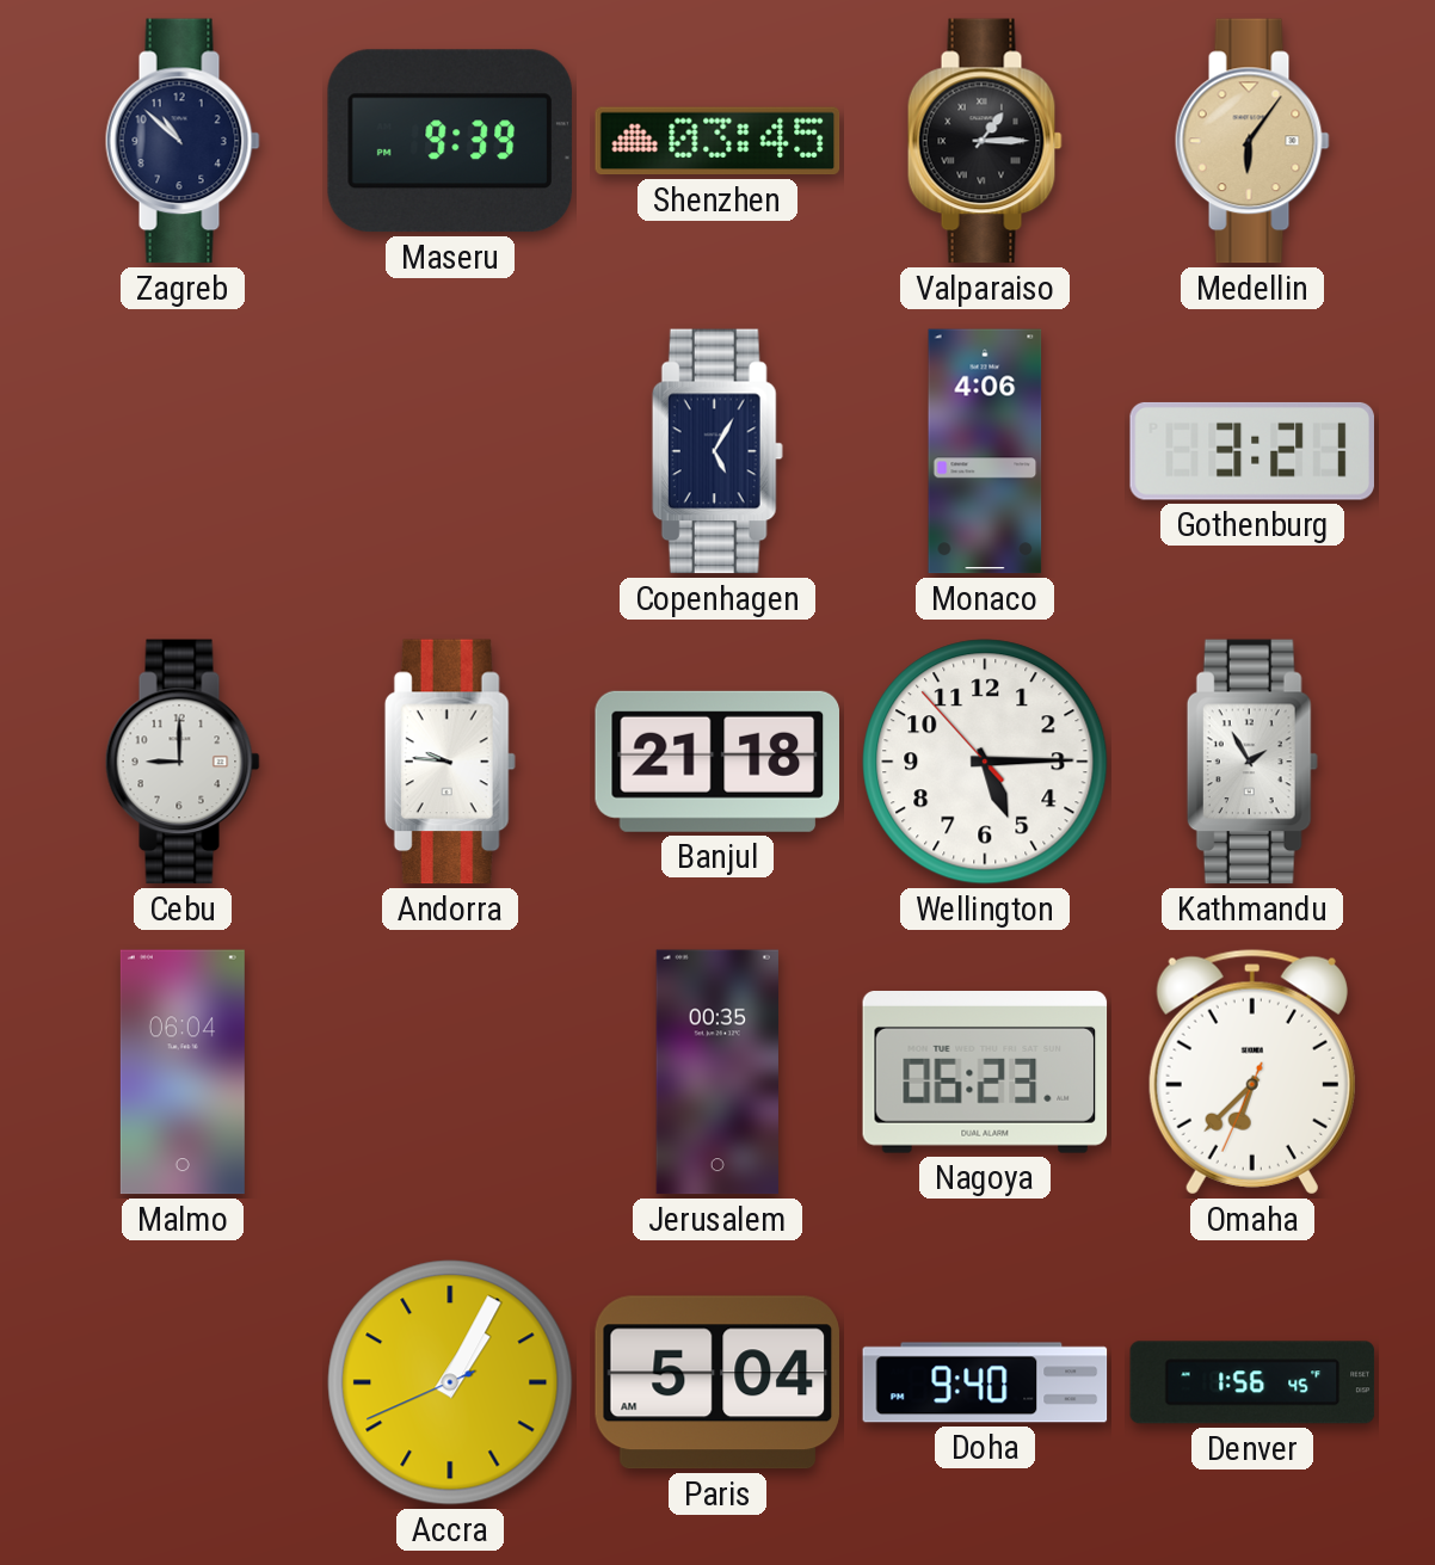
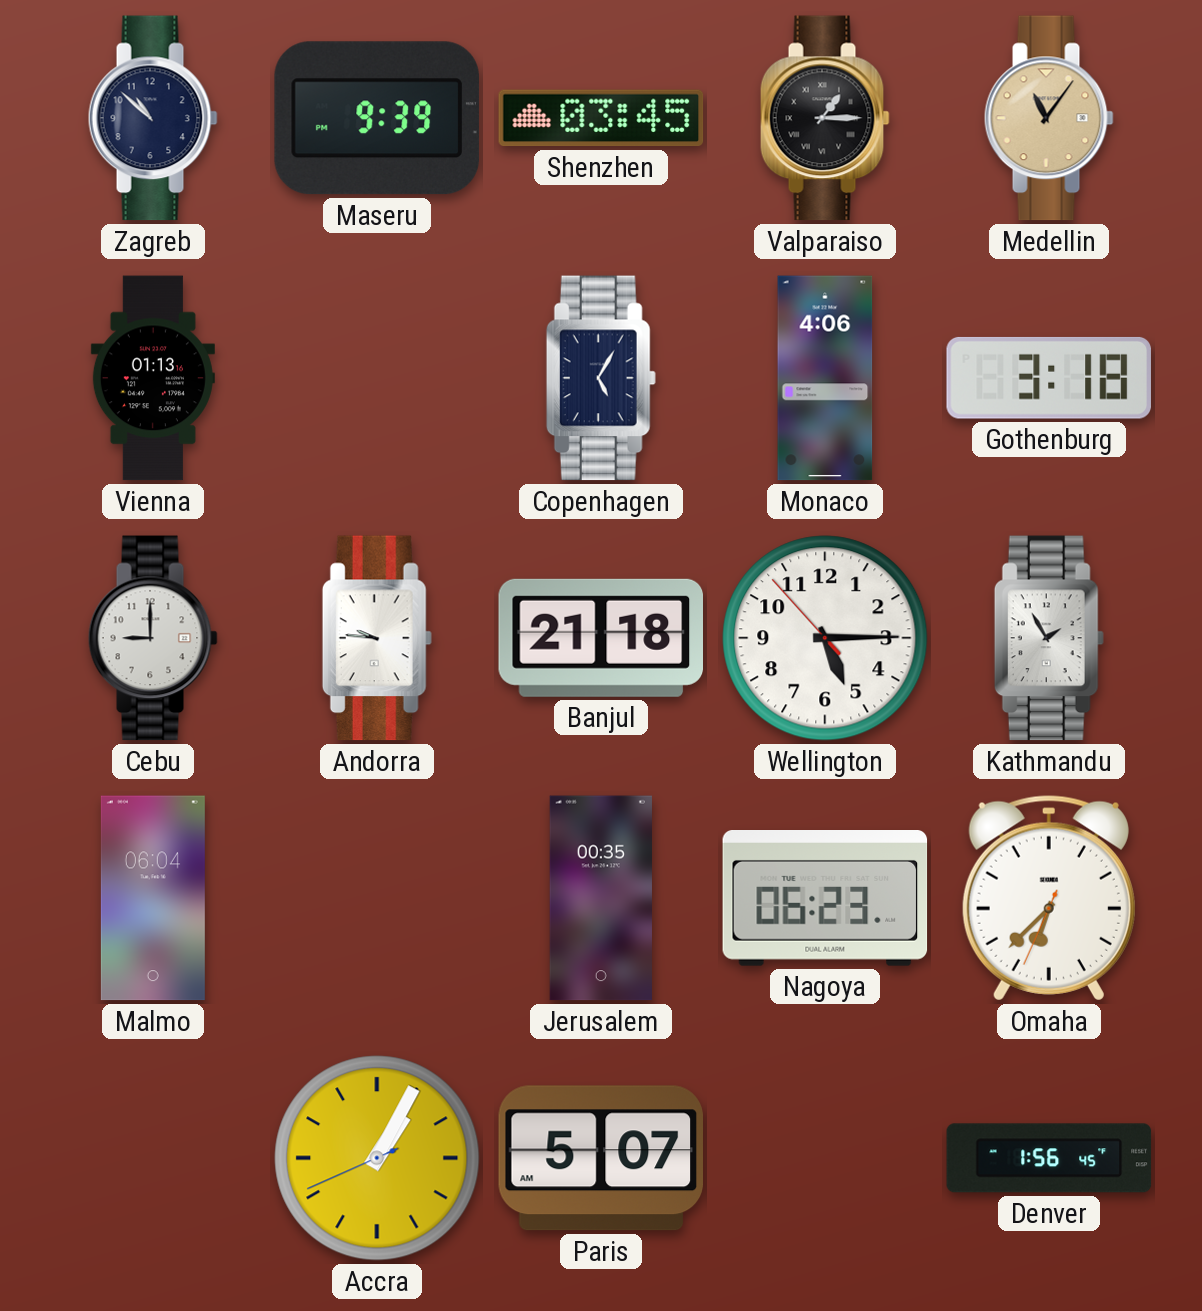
Medellin: 6:06 -> 11:06 (1049, 118)
Vienna: none -> 01:13 (153, 378)
Gothenburg: 3:21 -> 3:18 (1049, 378)
Paris: 5:04 -> 5:07 (600, 1158)
Doha: 9:40 -> none (985, 1382)
